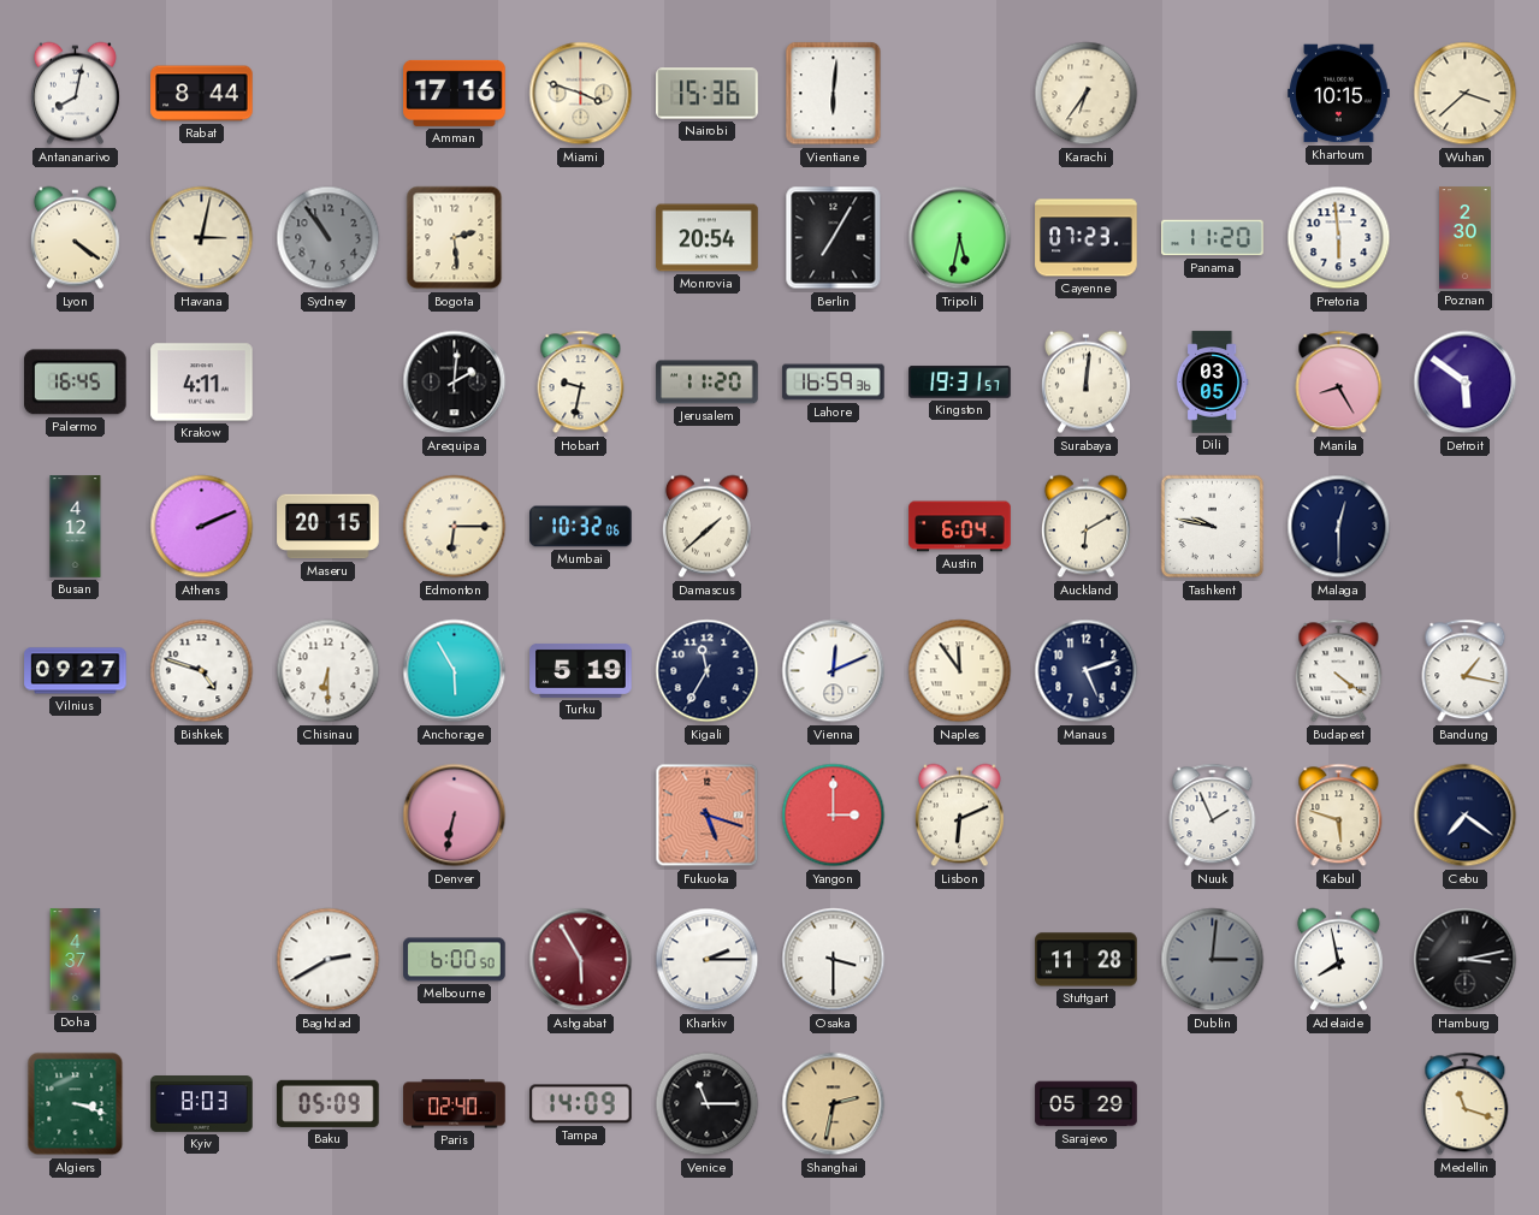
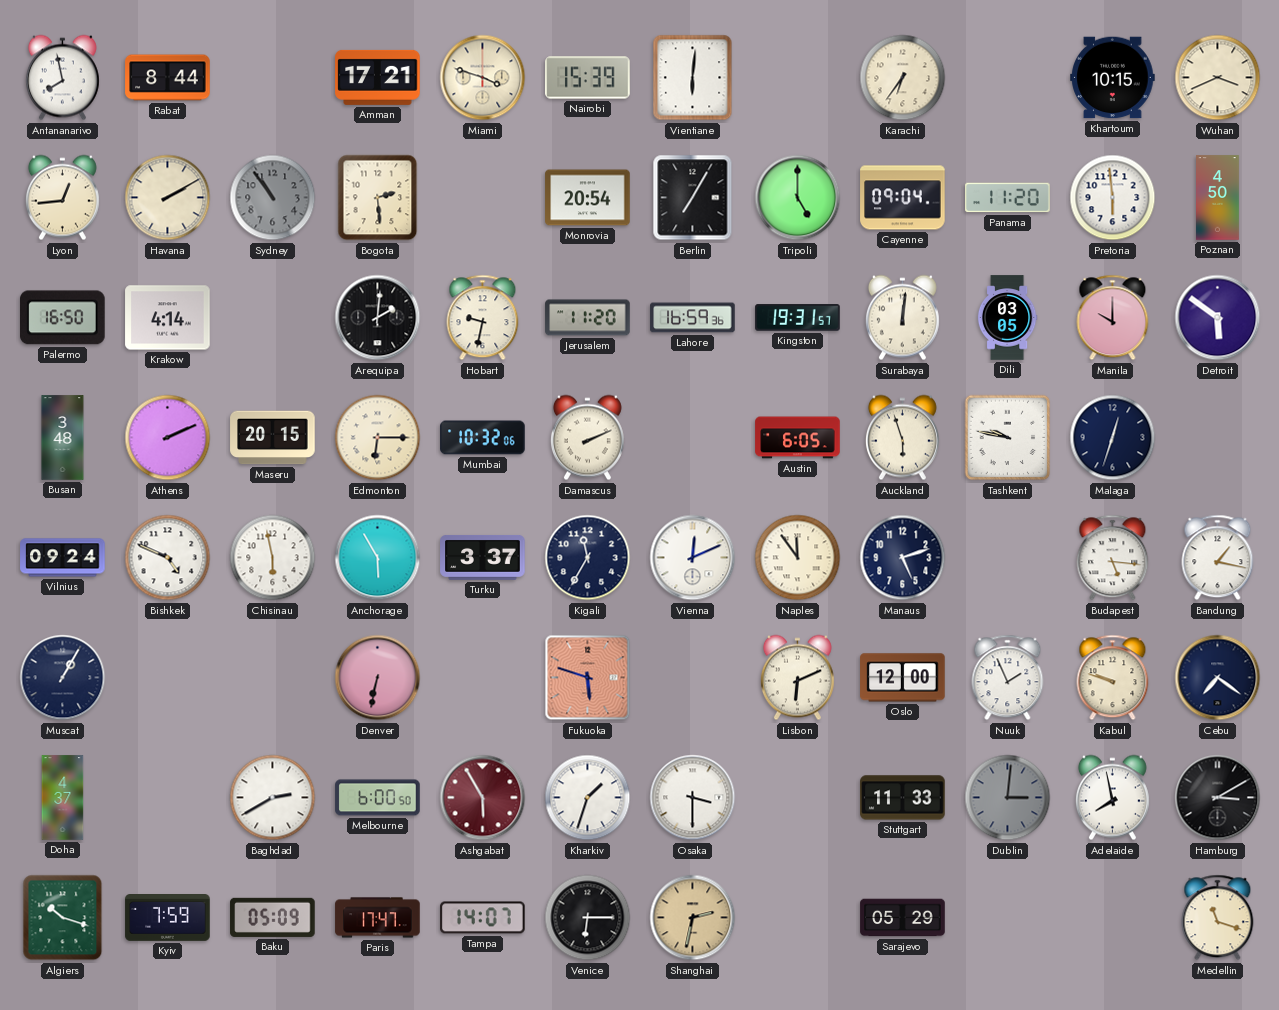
Antananarivo: 8:02 -> 7:58 (62, 78)
Amman: 17:16 -> 17:21 (378, 77)
Nairobi: 15:36 -> 15:39 (588, 78)
Wuhan: 3:38 -> 3:41 (1218, 78)
Lyon: 4:21 -> 12:44 (62, 198)
Havana: 3:02 -> 2:10 (168, 198)
Tripoli: 5:32 -> 5:00 (798, 198)
Cayenne: 07:23 -> 09:04 (903, 198)
Poznan: 2:30 -> 4:50 (1218, 198)
Palermo: 16:45 -> 16:50 (63, 318)
Krakow: 4:11 -> 4:14 (168, 318)
Manila: 8:25 -> 10:00 (1113, 318)
Busan: 4:12 -> 3:48 (63, 438)
Damascus: 1:38 -> 2:11 (587, 438)
Austin: 6:04 -> 6:05 (798, 438)
Auckland: 6:10 -> 5:57 (902, 438)
Malaga: 12:30 -> 12:33 (1113, 438)
Vilnius: 09:27 -> 09:24 (63, 558)
Bishkek: 4:48 -> 4:49 (168, 558)
Chisinau: 6:30 -> 5:58 (273, 558)
Turku: 5:19 -> 3:37 (483, 557)
Budapest: 4:21 -> 5:16 (1113, 558)
Muscat: none -> 1:05 (63, 678)
Fukuoka: 5:18 -> 5:48 (588, 678)
Yangon: 3:00 -> none (834, 816)
Oslo: none -> 12:00 (903, 678)
Kabul: 5:48 -> 9:48 (1113, 678)
Kharkiv: 2:15 -> 1:33 (588, 798)
Stuttgart: 11:28 -> 11:33 (903, 798)
Hamburg: 3:13 -> 3:10 (1218, 798)
Algiers: 3:18 -> 10:18 (63, 918)
Kyiv: 8:03 -> 7:59 (168, 918)
Paris: 02:40 -> 17:47 (378, 918)
Tampa: 14:09 -> 14:07 (483, 918)
Venice: 11:15 -> 6:15 (588, 918)
